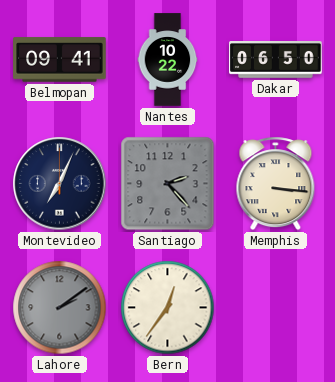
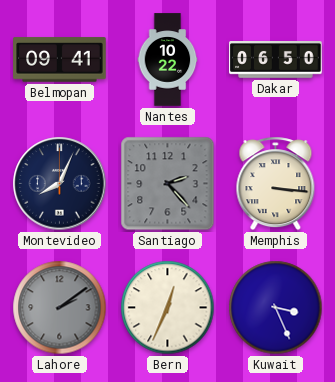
Montevideo: 7:04 -> 8:04 (60, 184)
Bern: 12:36 -> 12:34 (168, 308)
Kuwait: none -> 3:26 (276, 308)
